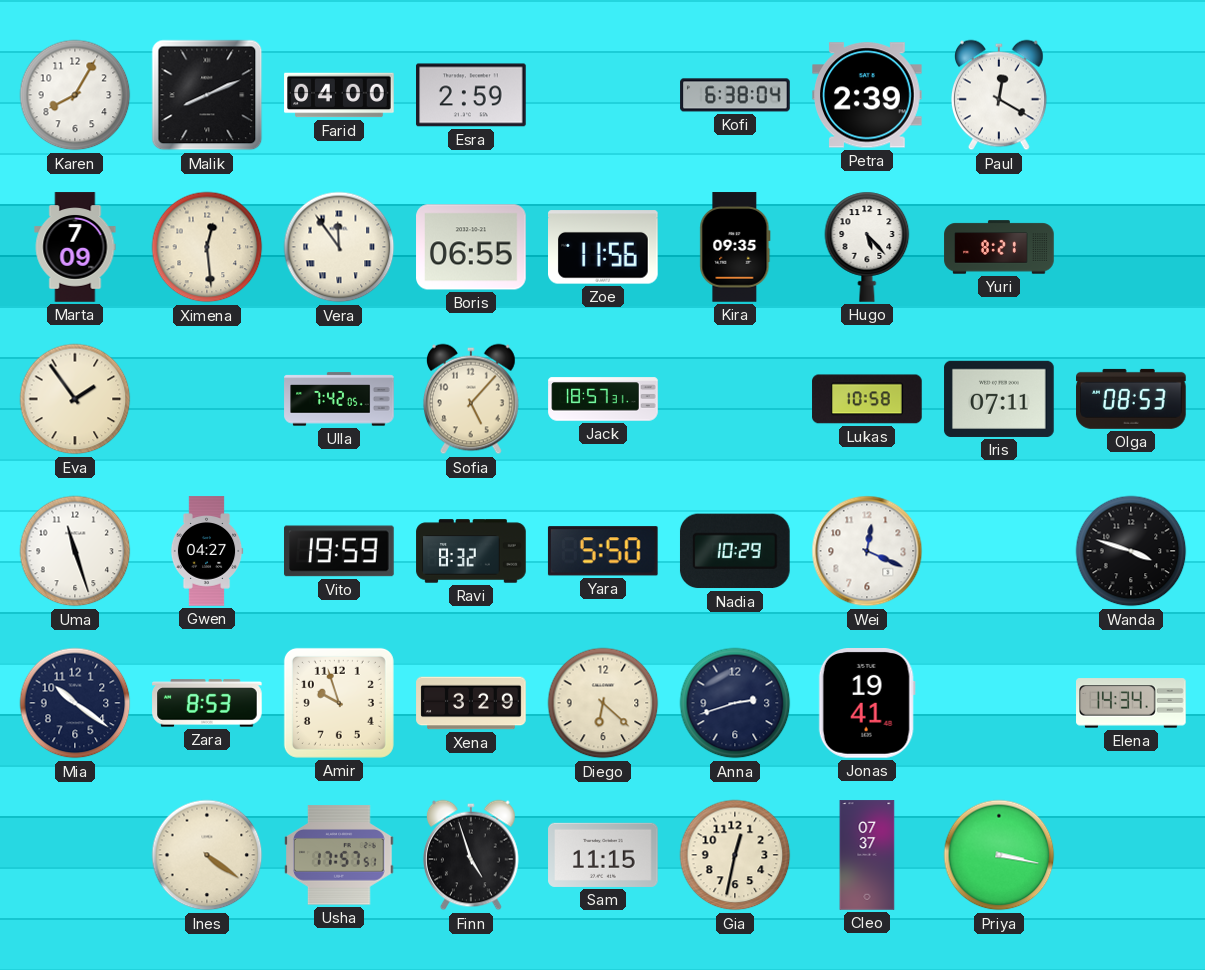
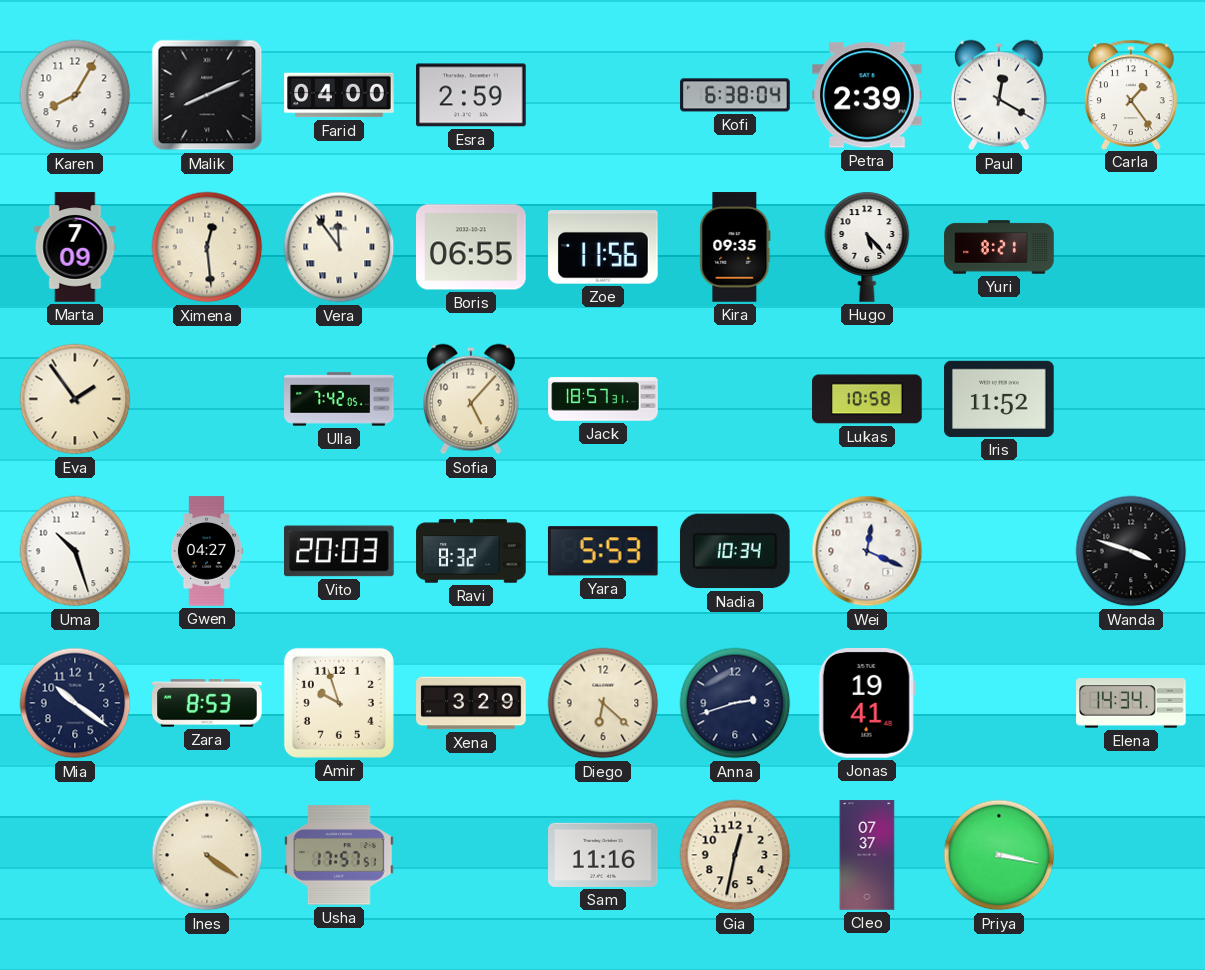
Carla: none -> 1:24 (1131, 94)
Iris: 07:11 -> 11:52 (999, 399)
Olga: 08:53 -> none (1131, 399)
Uma: 11:27 -> 10:27 (75, 551)
Vito: 19:59 -> 20:03 (339, 551)
Yara: 5:50 -> 5:53 (603, 551)
Nadia: 10:29 -> 10:34 (735, 551)
Finn: 4:57 -> none (471, 855)
Sam: 11:15 -> 11:16 (603, 855)
